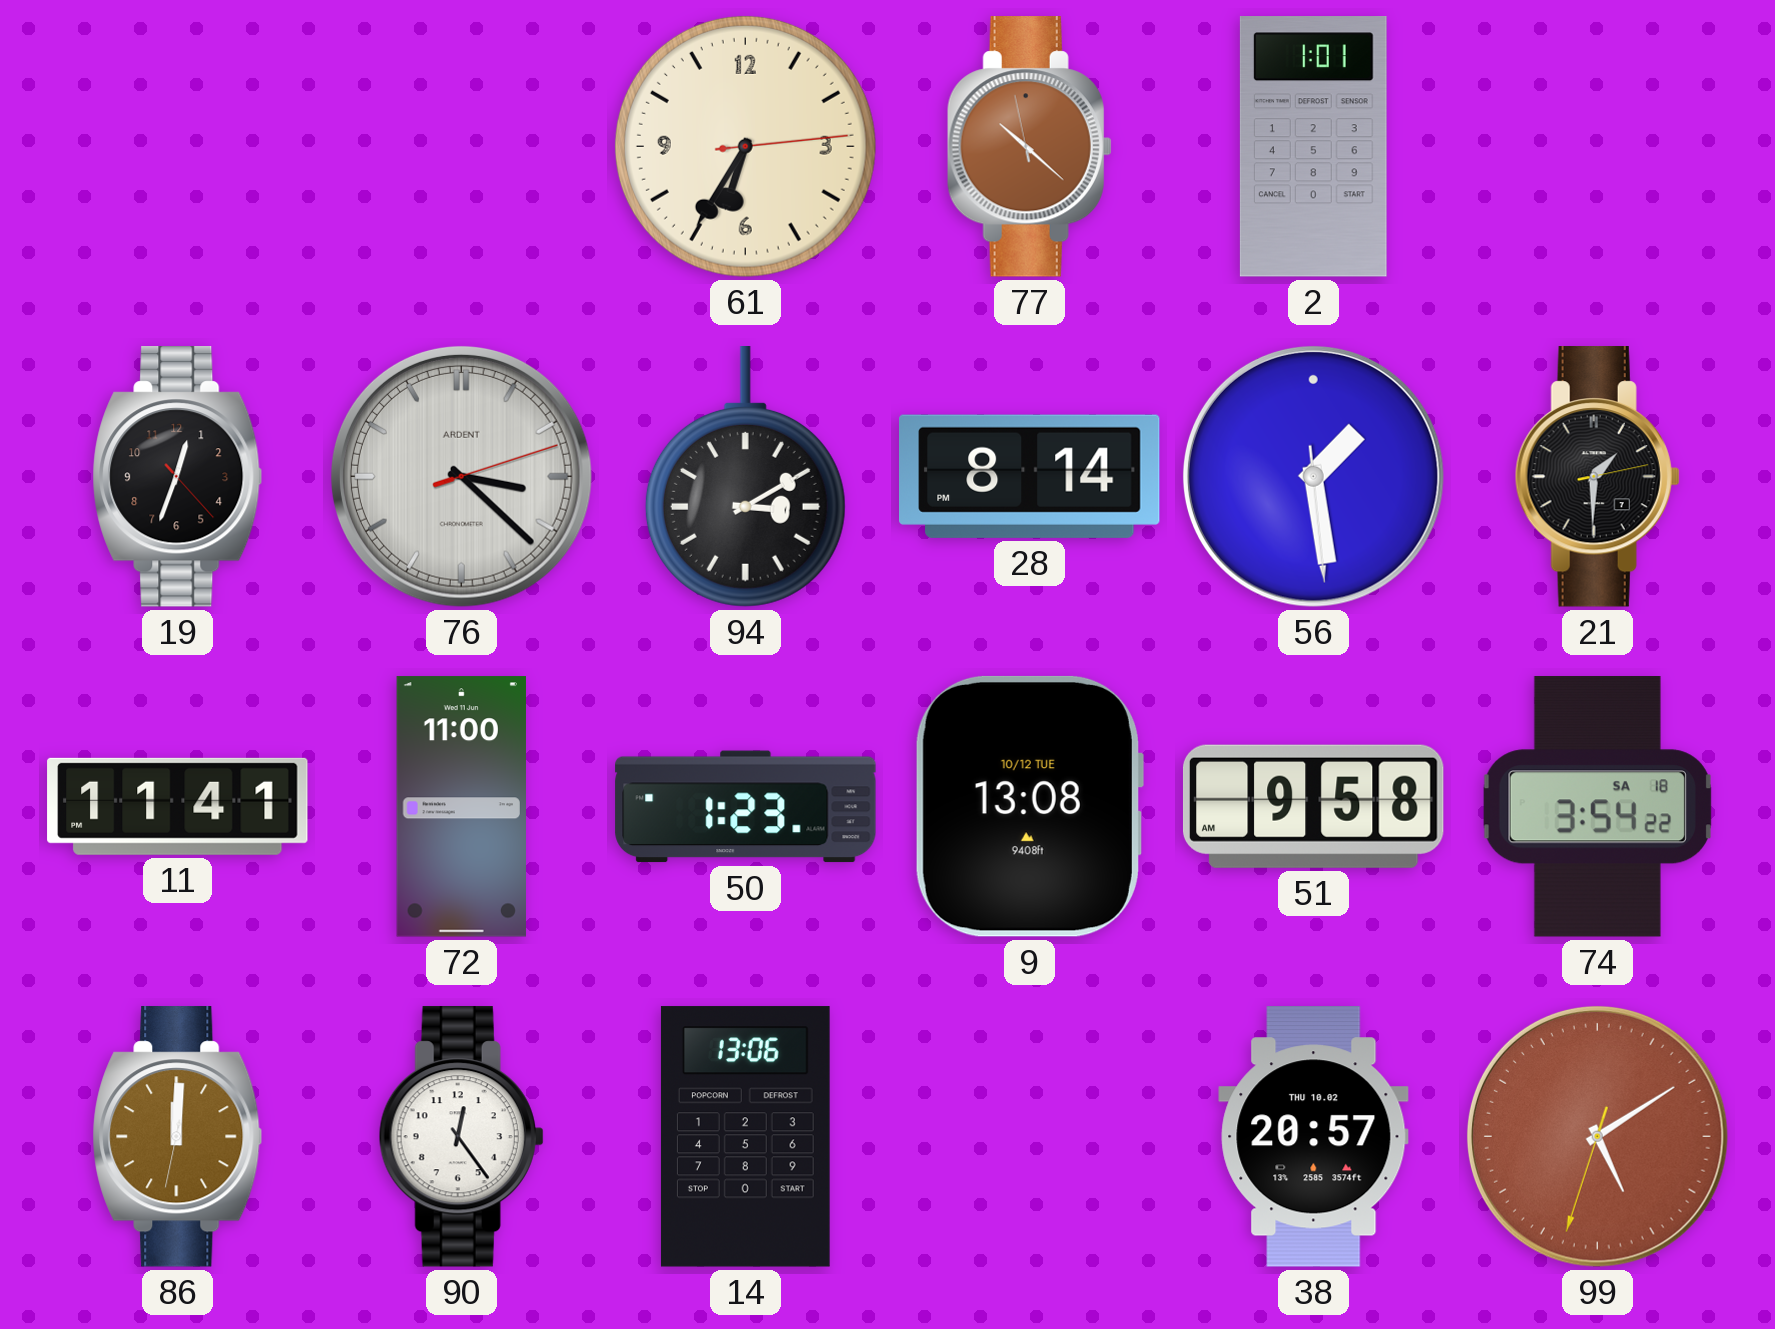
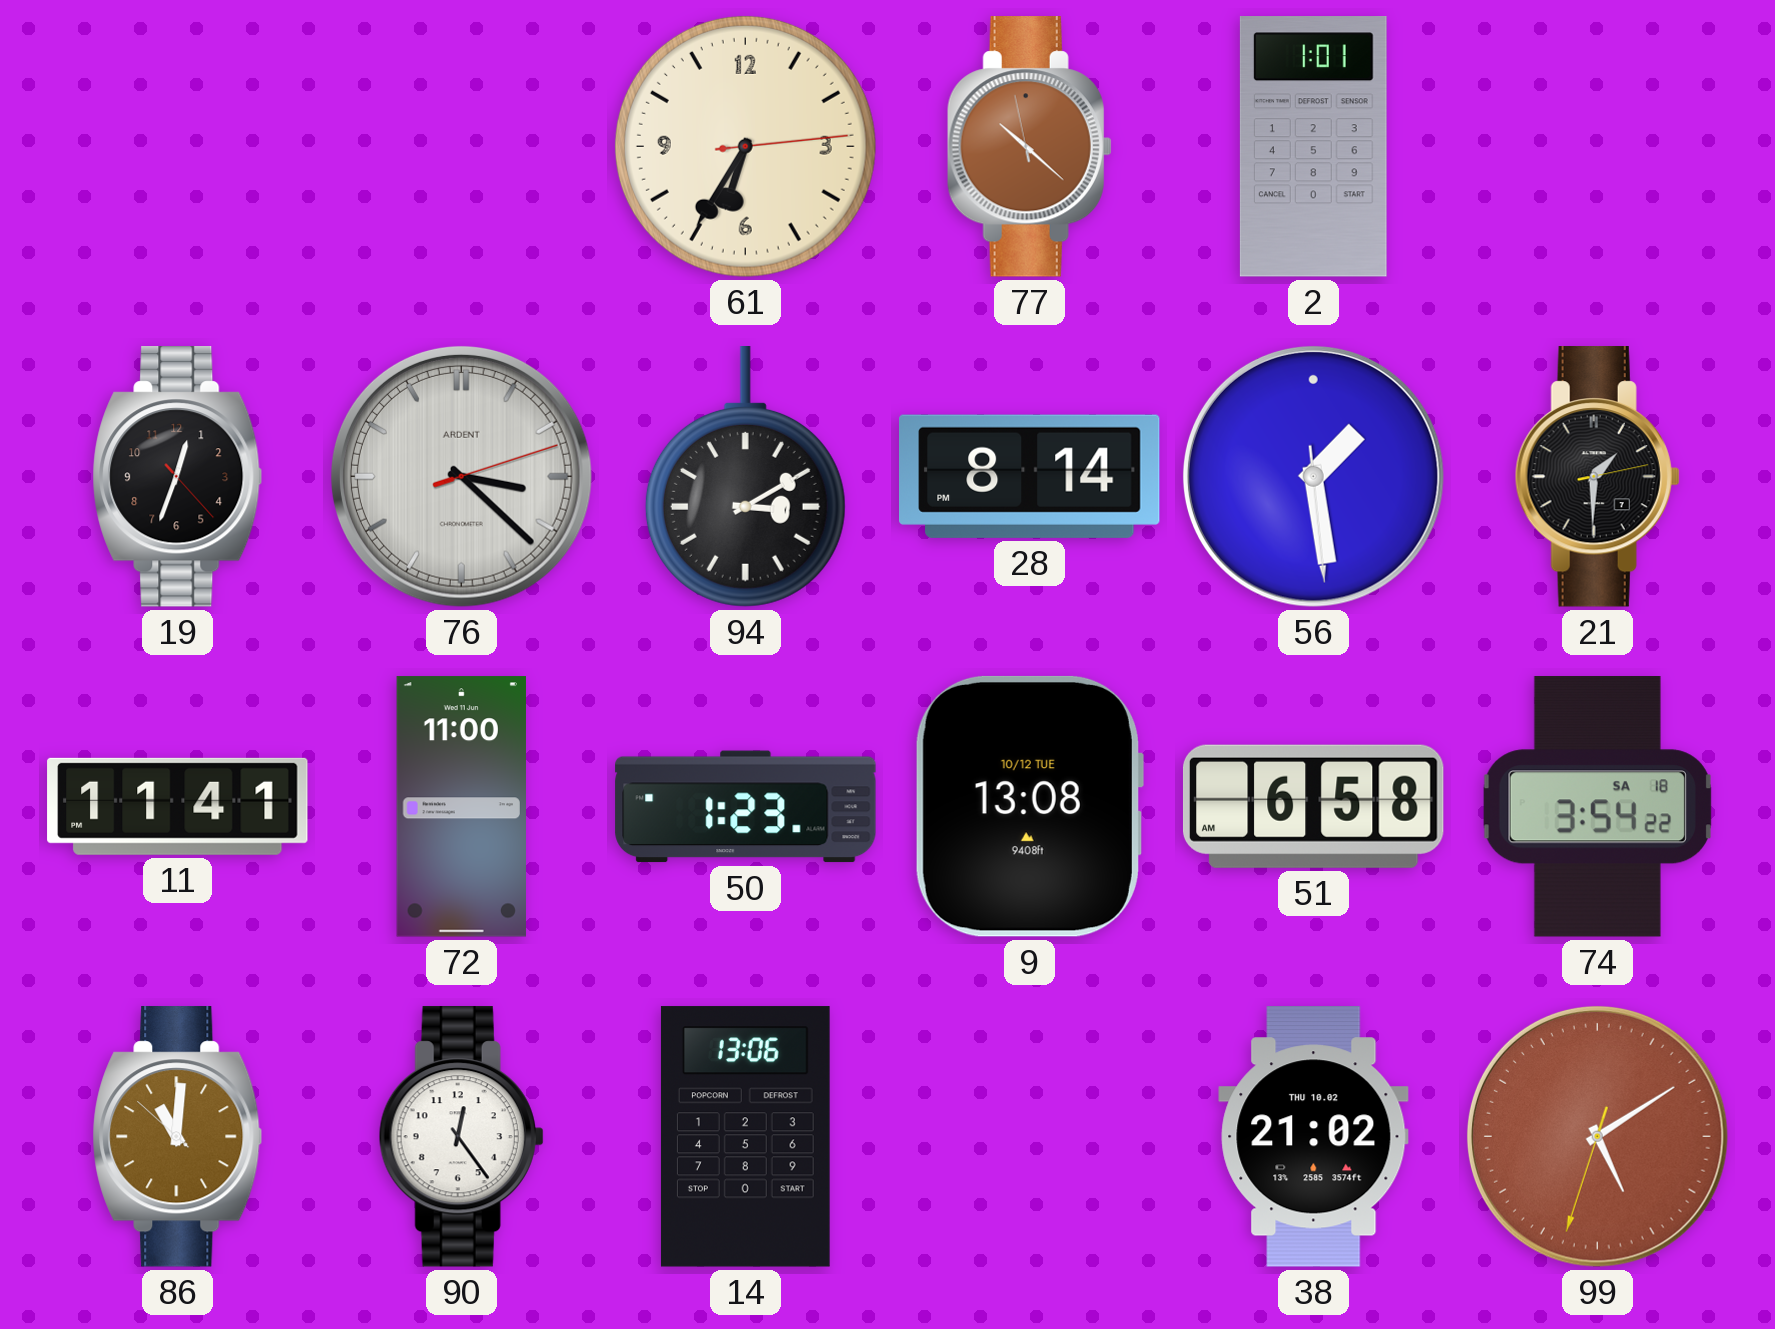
51: 9:58 -> 6:58 (1313, 806)
86: 12:00 -> 11:00 (178, 1137)
38: 20:57 -> 21:02 (1314, 1137)
